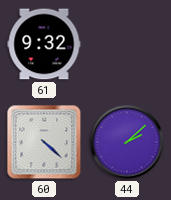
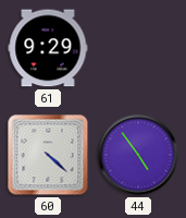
61: 9:32 -> 9:29 (48, 48)
44: 2:08 -> 4:54 (138, 155)
